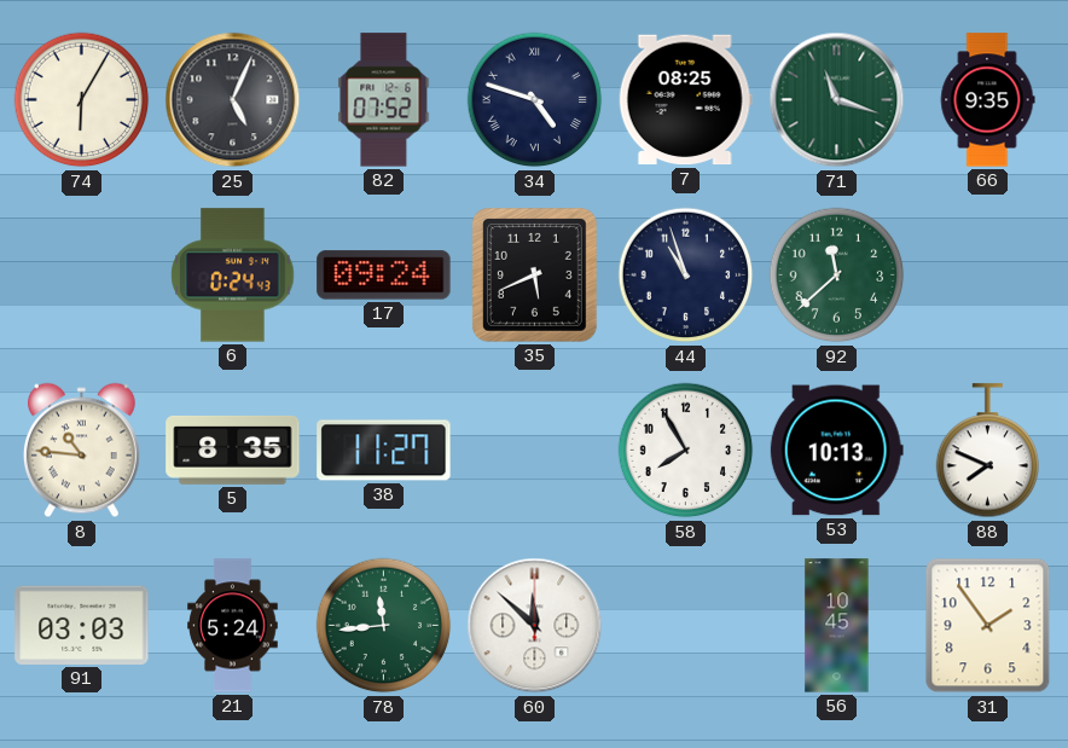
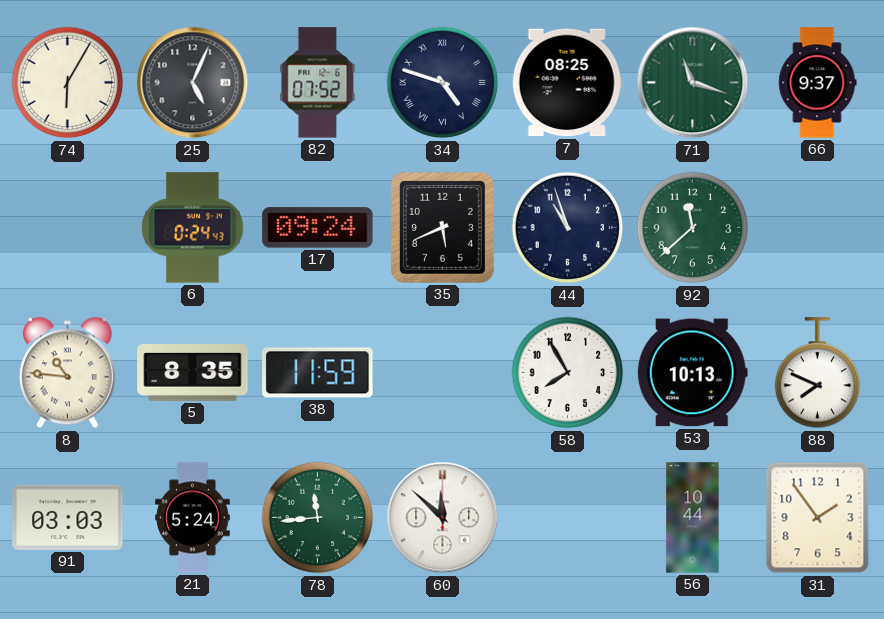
66: 9:35 -> 9:37 (817, 83)
38: 11:27 -> 11:59 (318, 373)
56: 10:45 -> 10:44 (693, 518)
